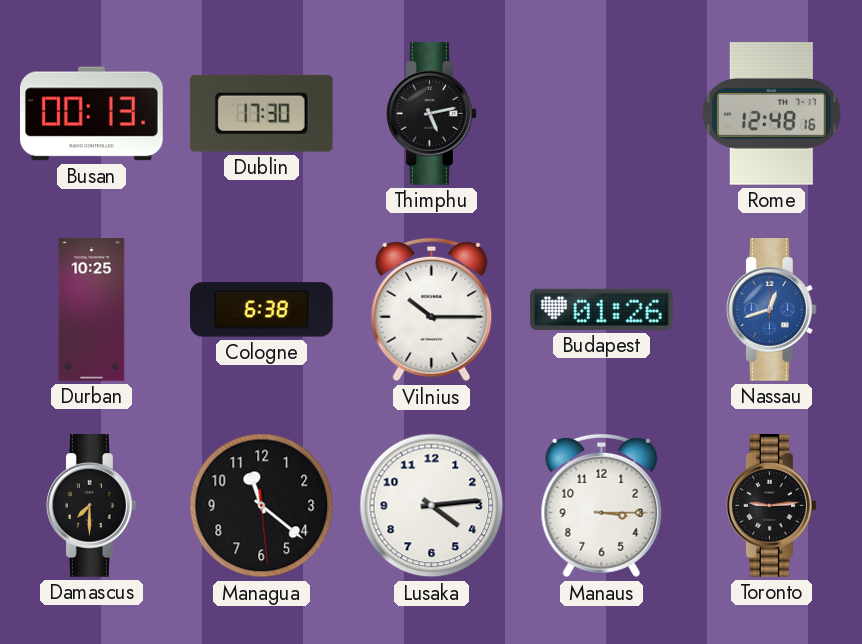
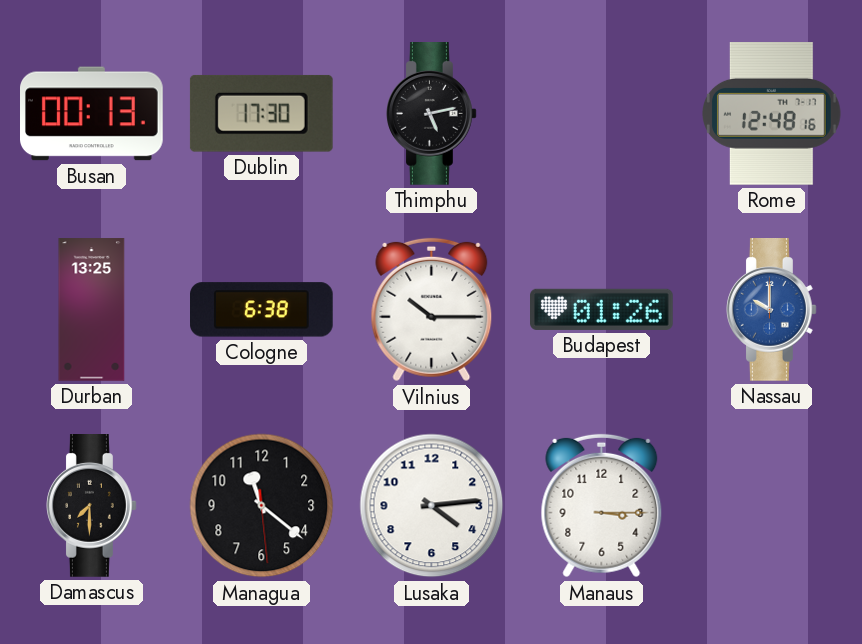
Durban: 10:25 -> 13:25 (92, 310)
Nassau: 12:42 -> 10:00 (772, 310)
Toronto: 9:14 -> none (772, 506)
